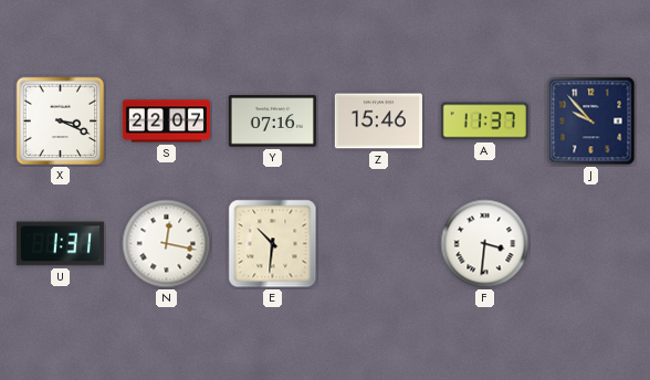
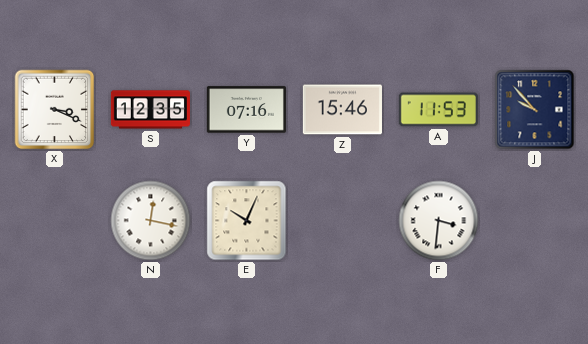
S: 22:07 -> 12:35 (150, 110)
A: 11:37 -> 11:53 (438, 110)
U: 1:31 -> none (60, 244)
E: 10:31 -> 10:04 (247, 221)
